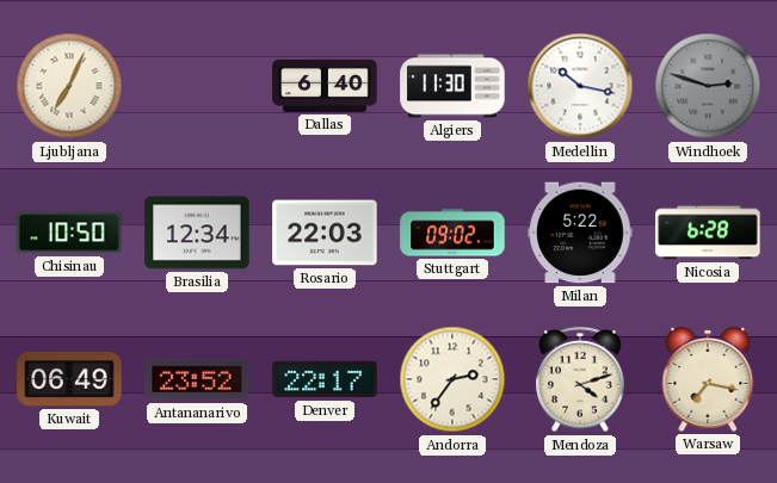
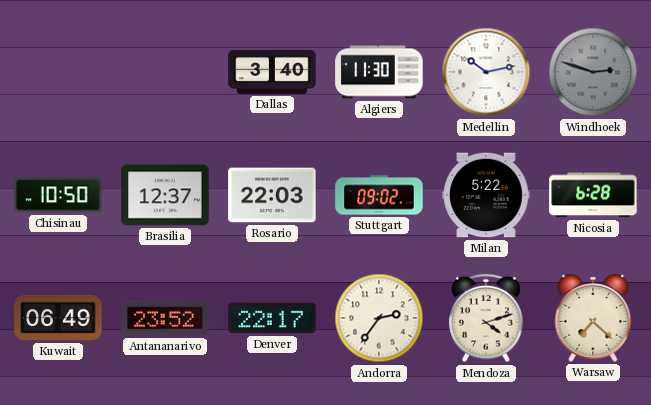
Ljubljana: 7:04 -> none (69, 86)
Dallas: 6:40 -> 3:40 (272, 72)
Medellin: 10:17 -> 10:13 (486, 72)
Brasilia: 12:34 -> 12:37 (165, 195)
Warsaw: 7:17 -> 7:22 (593, 318)
